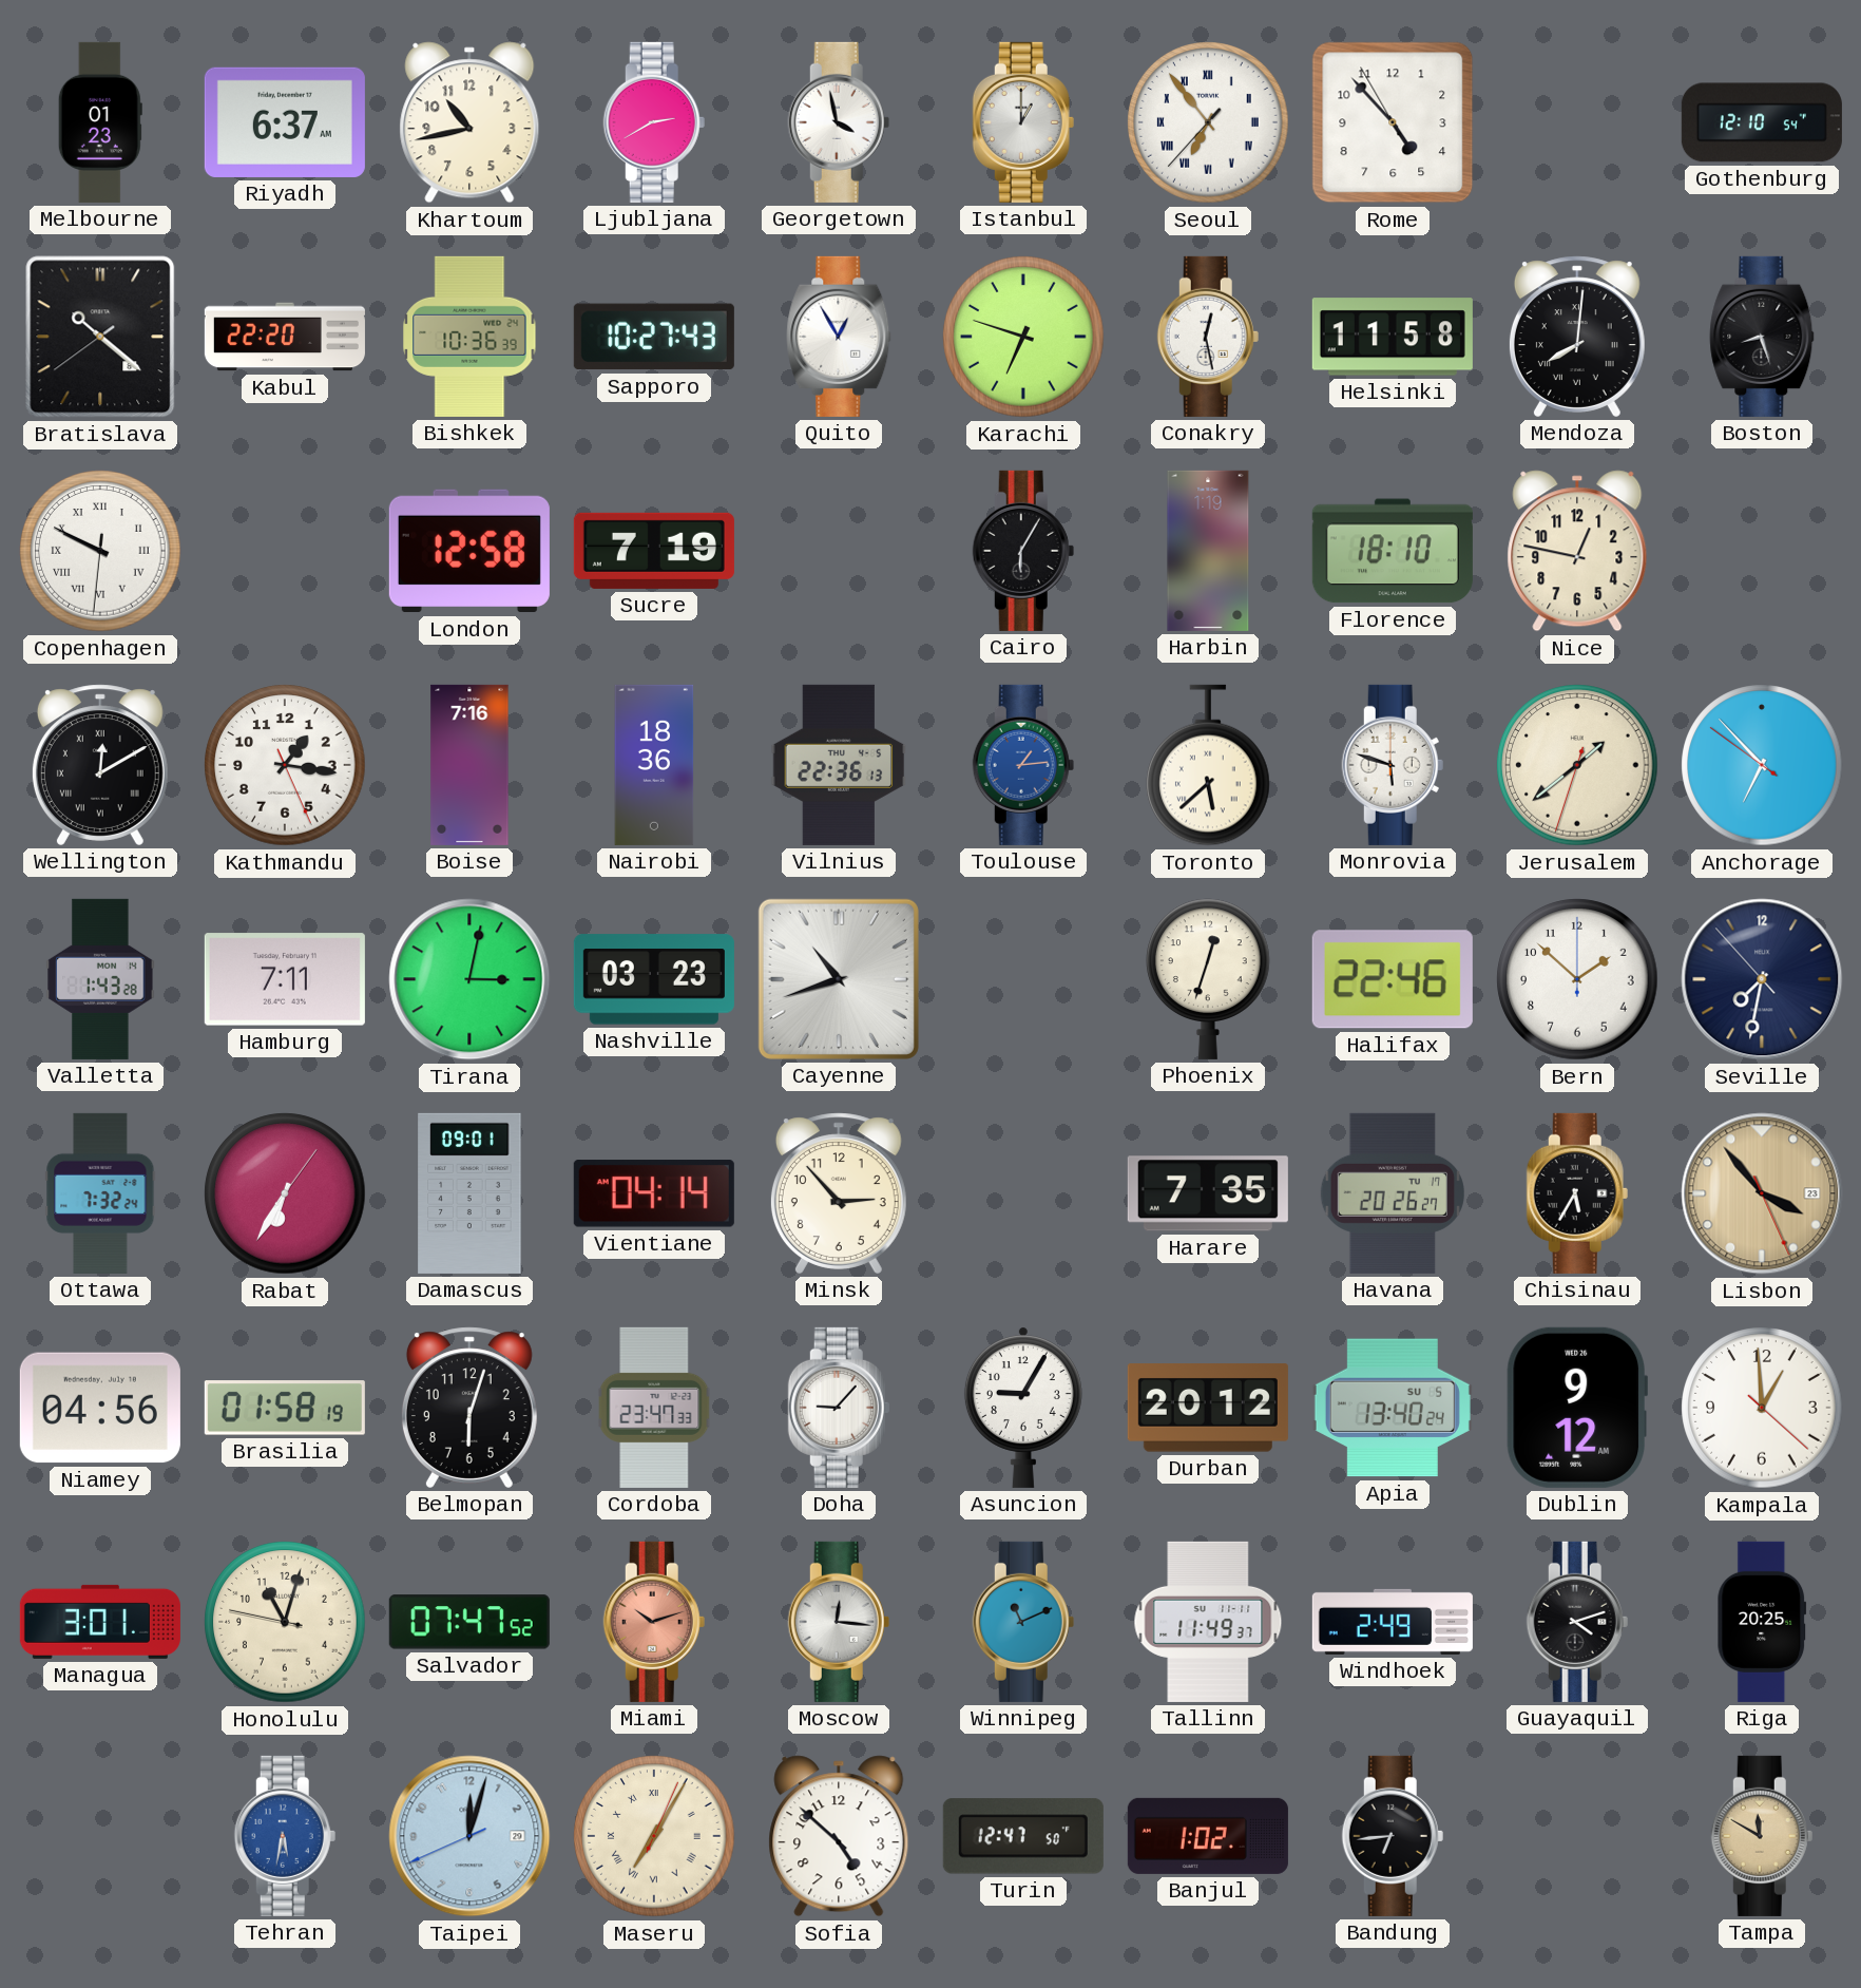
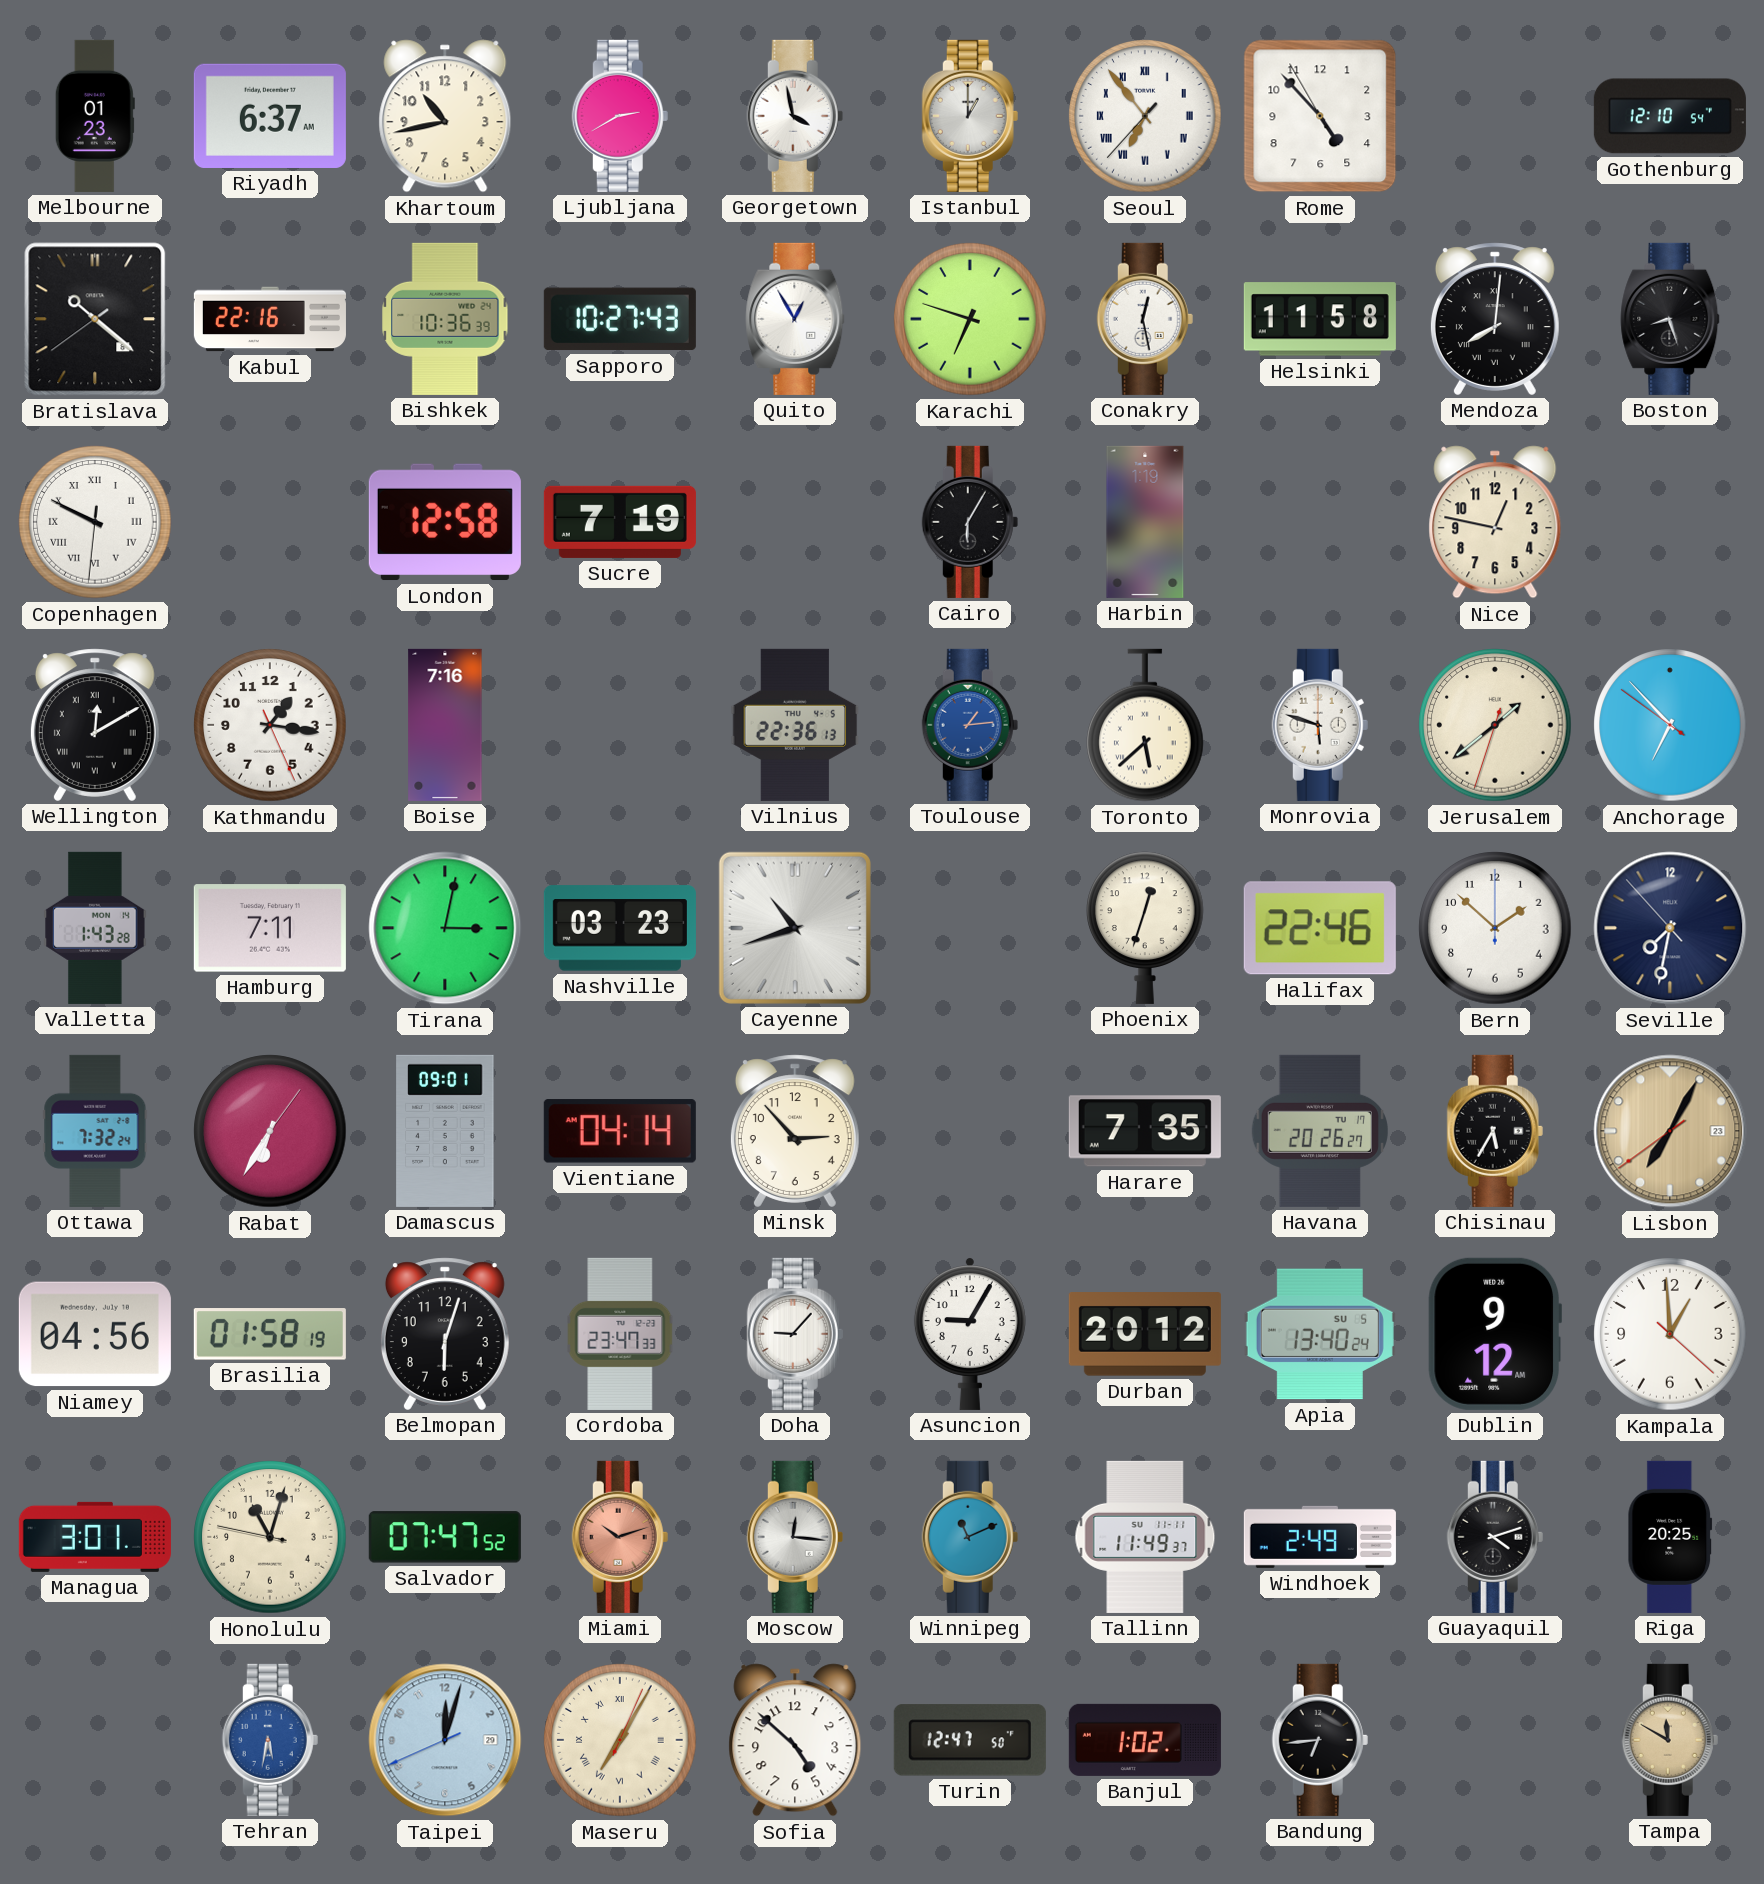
Kabul: 22:20 -> 22:16 (270, 319)
Florence: 18:10 -> none (1393, 551)
Nairobi: 18:36 -> none (654, 765)
Lisbon: 3:53 -> 7:04 (1670, 1131)
